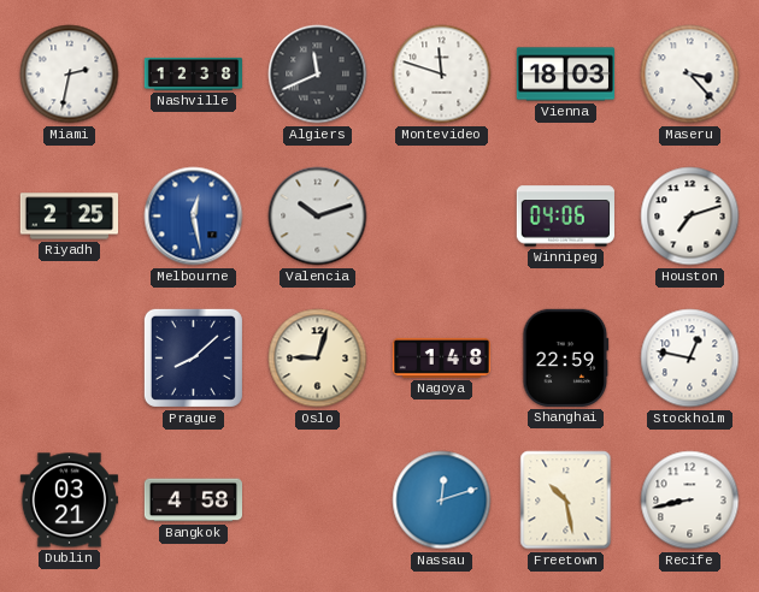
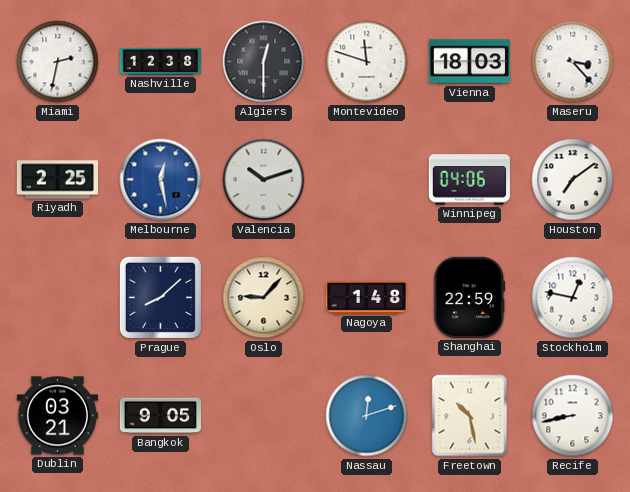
Algiers: 11:41 -> 12:30 (264, 62)
Houston: 7:12 -> 7:09 (573, 180)
Oslo: 9:03 -> 9:07 (264, 298)
Bangkok: 4:58 -> 9:05 (160, 416)
